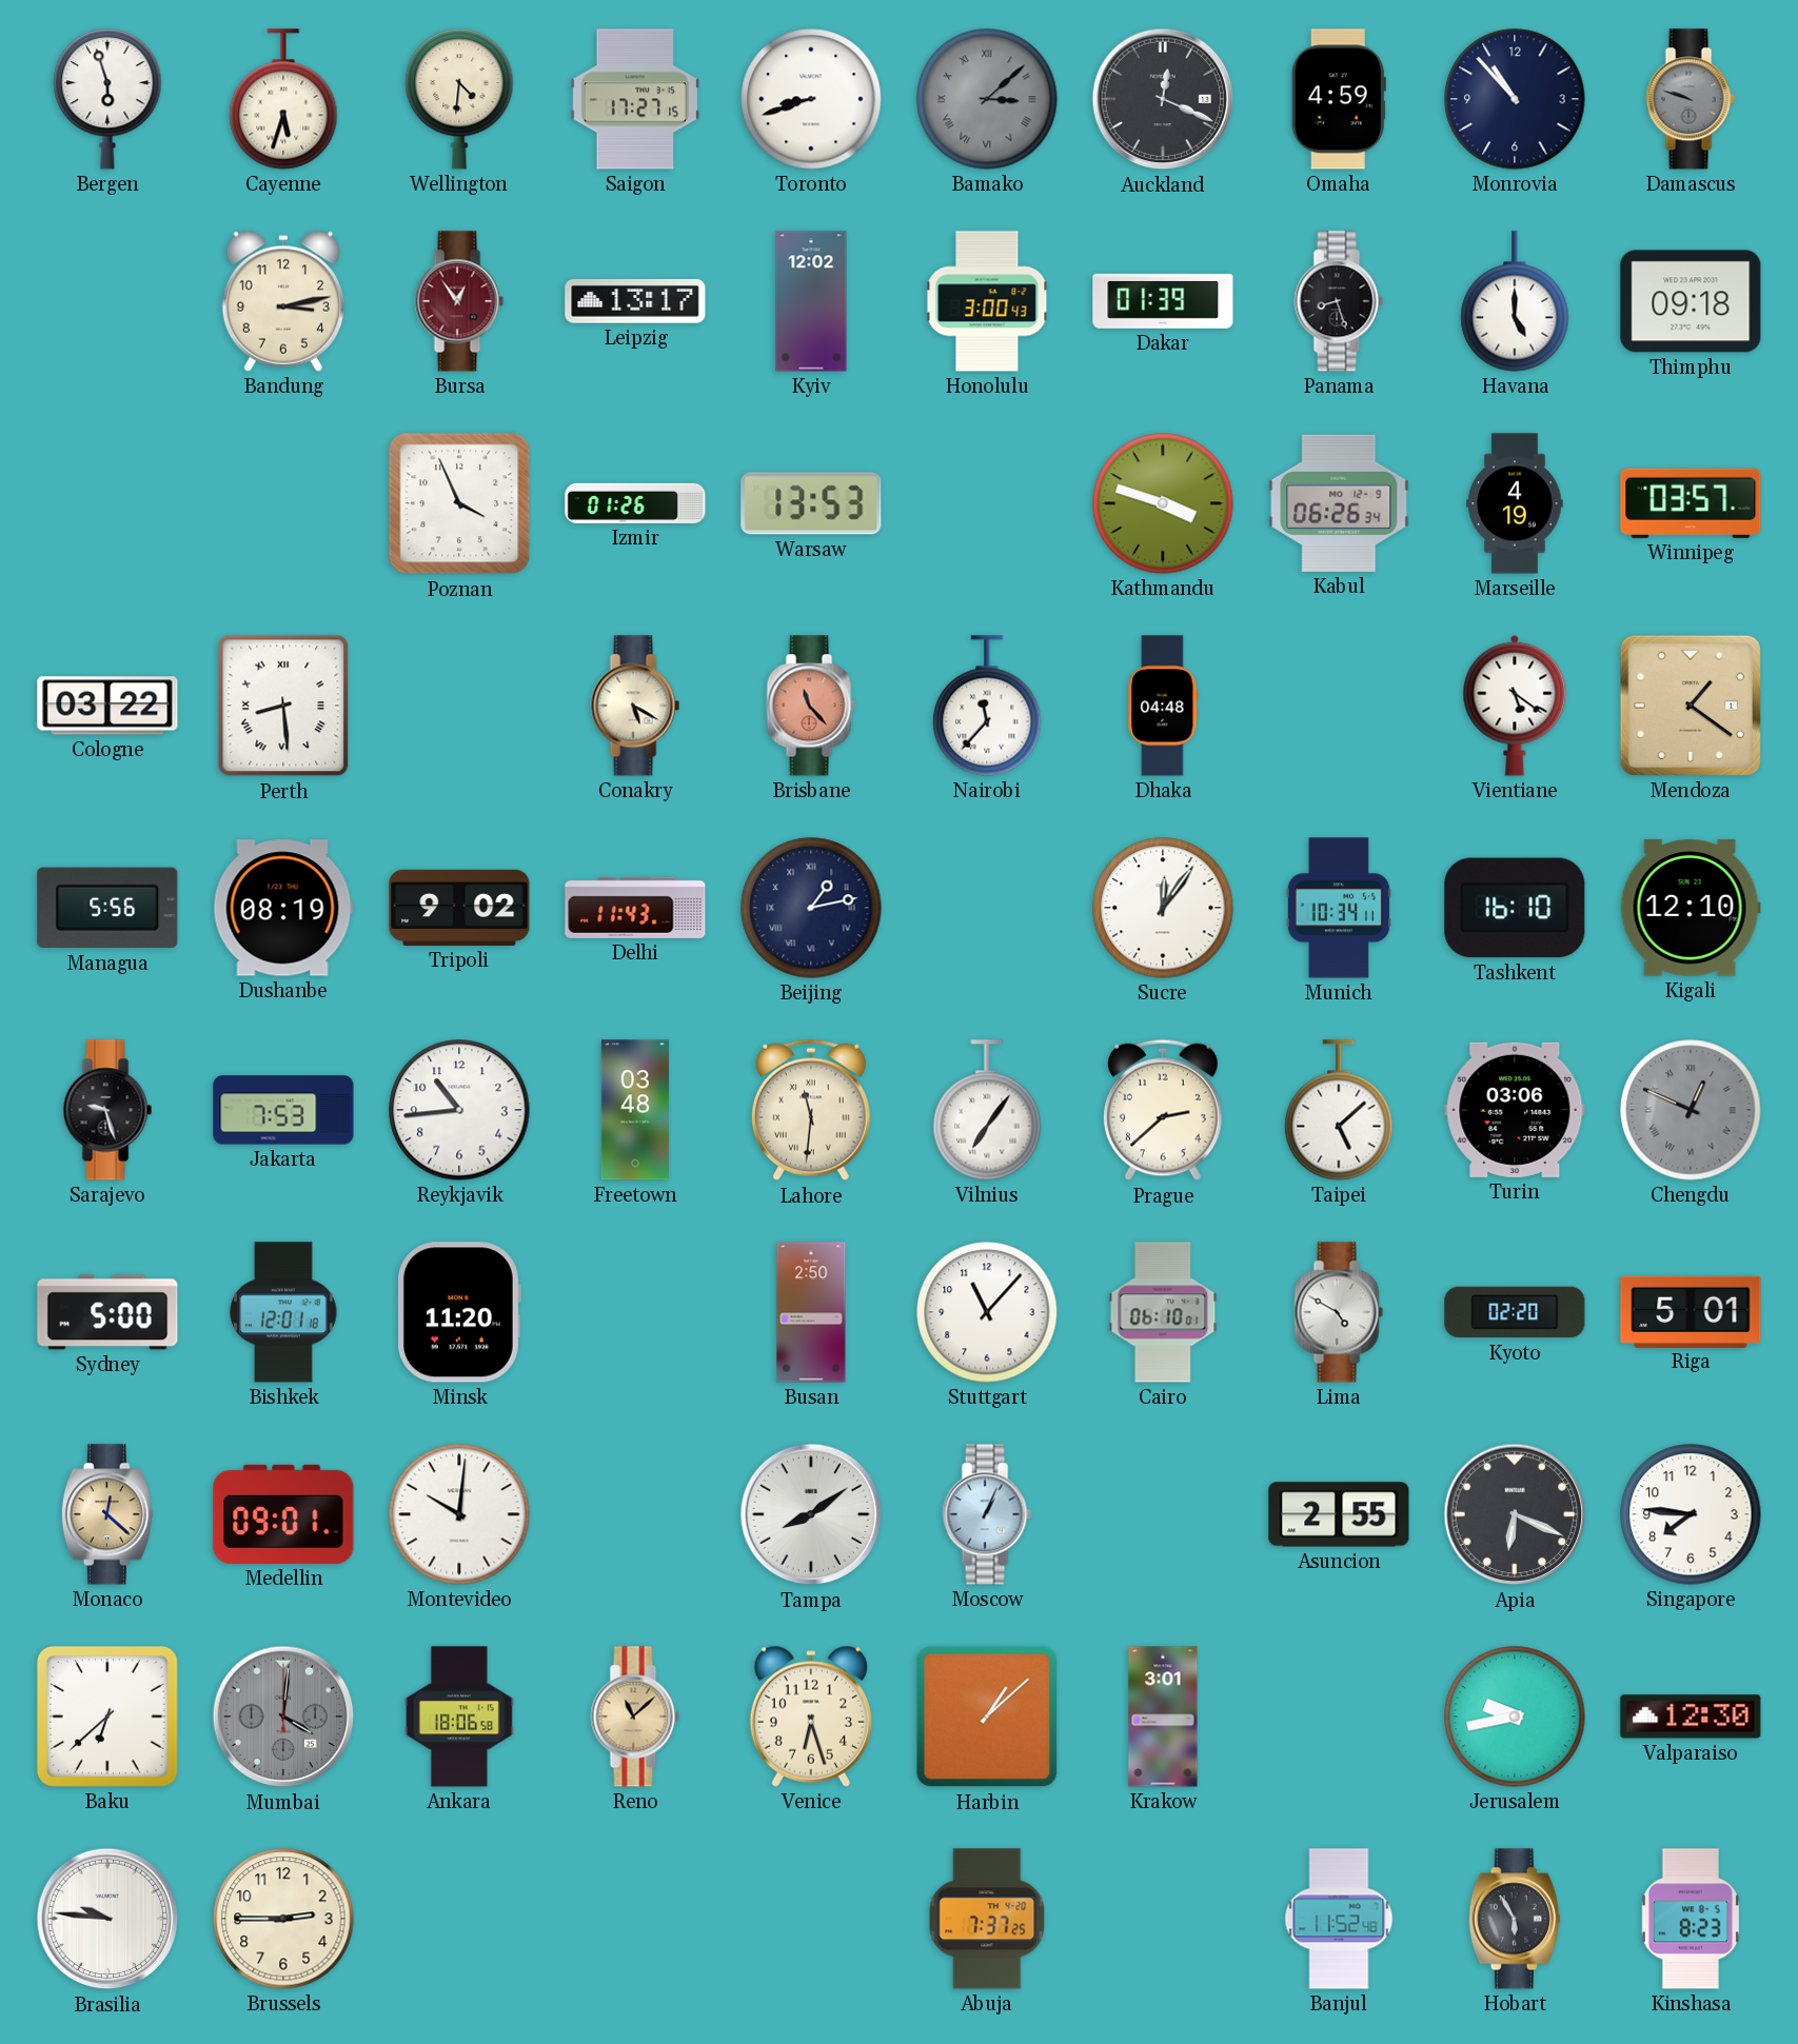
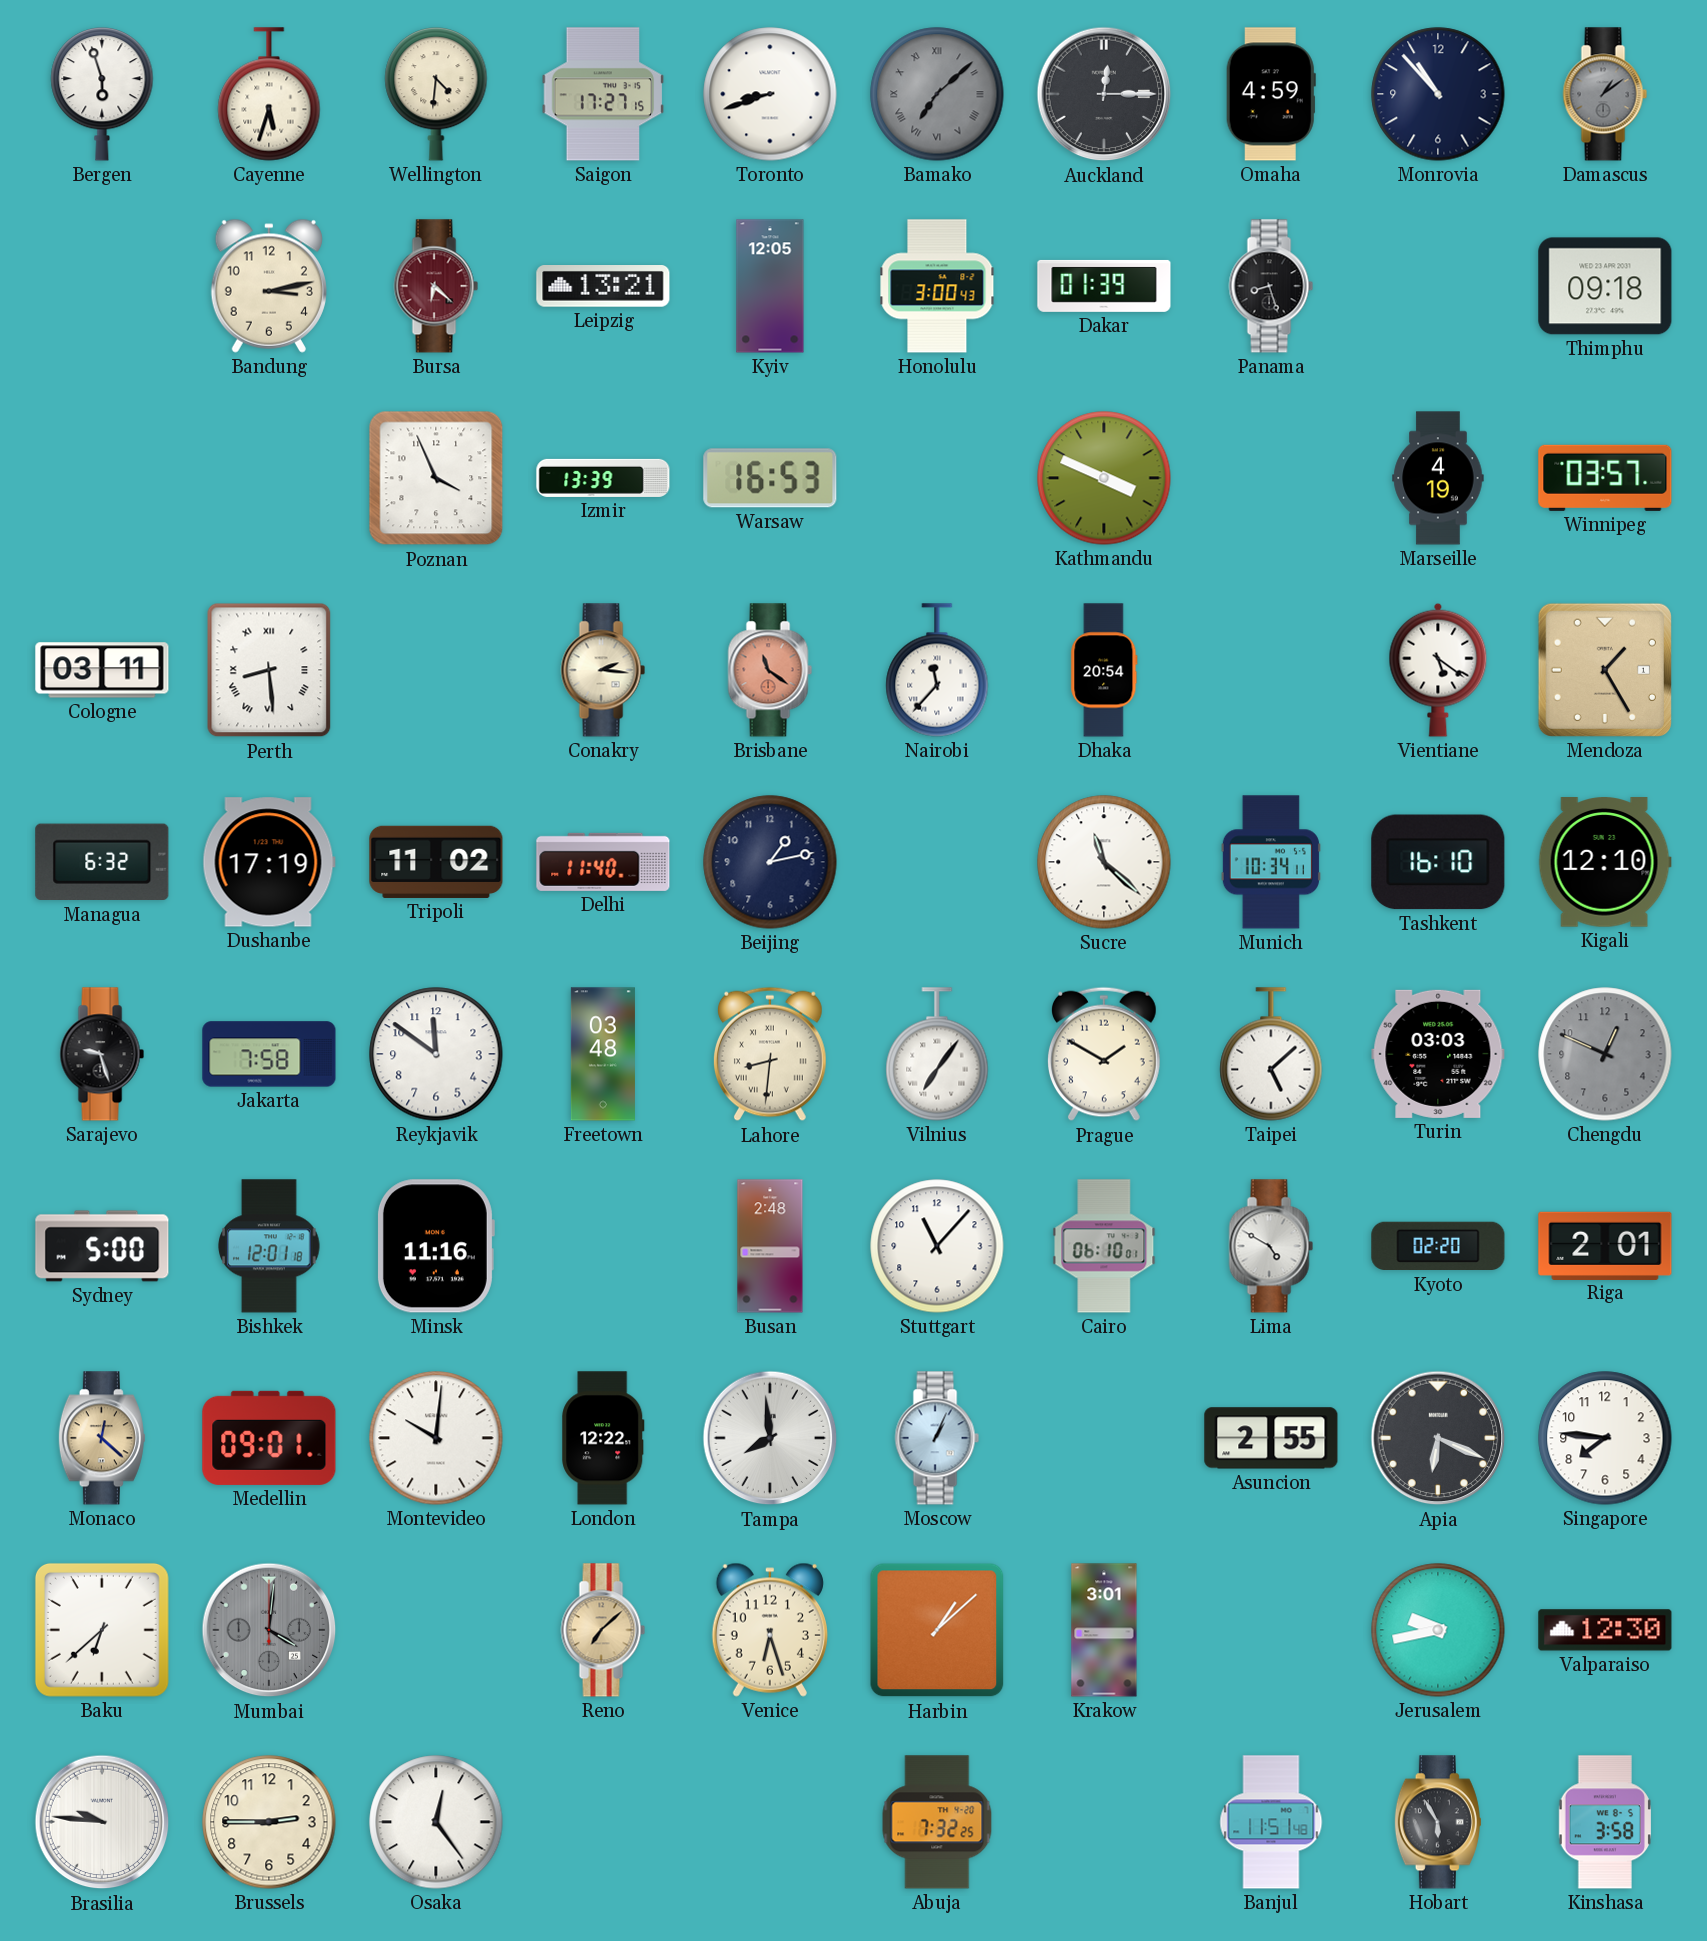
Bamako: 3:08 -> 7:08 (937, 94)
Auckland: 12:19 -> 12:15 (1104, 94)
Damascus: 9:48 -> 1:09 (1605, 94)
Bursa: 12:54 -> 6:22 (436, 286)
Leipzig: 13:17 -> 13:21 (603, 287)
Kyiv: 12:02 -> 12:05 (770, 286)
Havana: 5:00 -> none (1515, 301)
Izmir: 01:26 -> 13:39 (603, 478)
Warsaw: 13:53 -> 16:53 (770, 478)
Kathmandu: 3:48 -> 3:49 (1104, 478)
Kabul: 06:26 -> none (1339, 503)
Cologne: 03:22 -> 03:11 (102, 670)
Conakry: 5:20 -> 2:16 (603, 670)
Brisbane: 11:23 -> 11:21 (770, 670)
Dhaka: 04:48 -> 20:54 (1104, 670)
Mendoza: 1:21 -> 1:25 (1605, 670)
Managua: 5:56 -> 6:32 (102, 862)
Dushanbe: 08:19 -> 17:19 (269, 862)
Tripoli: 9:02 -> 11:02 (436, 862)
Delhi: 11:43 -> 11:40 (603, 862)
Beijing numerals: Roman -> Arabic (770, 862)
Sucre: 12:06 -> 11:22 (1104, 862)
Jakarta: 7:53 -> 7:58 (269, 1054)
Reykjavik: 10:44 -> 11:51 (436, 1054)
Lahore: 11:31 -> 8:31 (770, 1054)
Prague: 2:38 -> 1:50 (1104, 1054)
Turin: 03:06 -> 03:03 (1438, 1054)
Chengdu numerals: Roman -> Arabic (1605, 1054)
Minsk: 11:20 -> 11:16 (435, 1246)
Busan: 2:50 -> 2:48 (770, 1246)
Riga: 5:01 -> 2:01 (1605, 1245)
London: none -> 12:22 (603, 1438)
Tampa: 8:09 -> 7:59 (770, 1438)
Ankara: 18:06 -> none (460, 1716)
Reno: 11:08 -> 7:08 (603, 1630)
Osaka: none -> 12:24 (436, 1822)
Abuja: 7:37 -> 7:32 (937, 1822)
Banjul: 11:52 -> 11:51 (1271, 1822)
Kinshasa: 8:23 -> 3:58 (1605, 1822)
